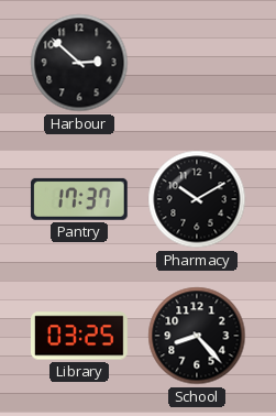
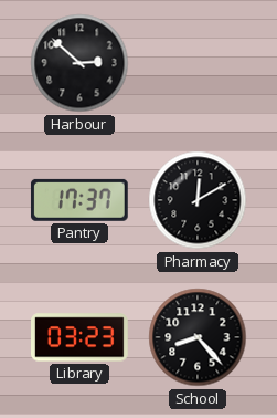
Pharmacy: 10:10 -> 12:10 (198, 200)
Library: 03:25 -> 03:23 (81, 337)
